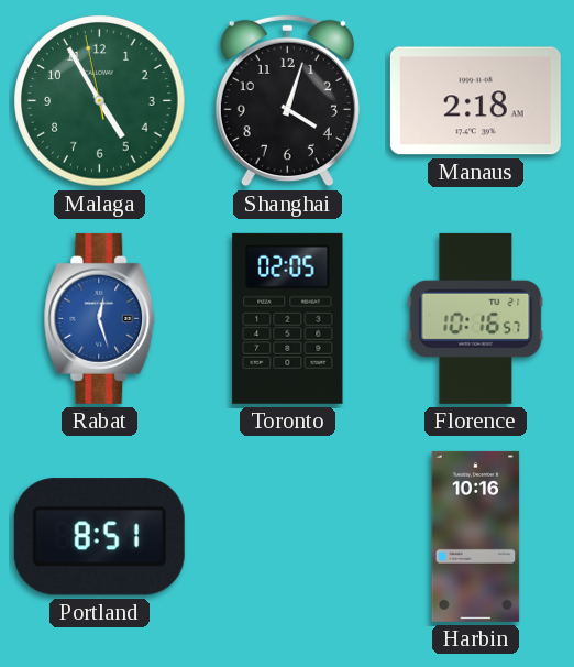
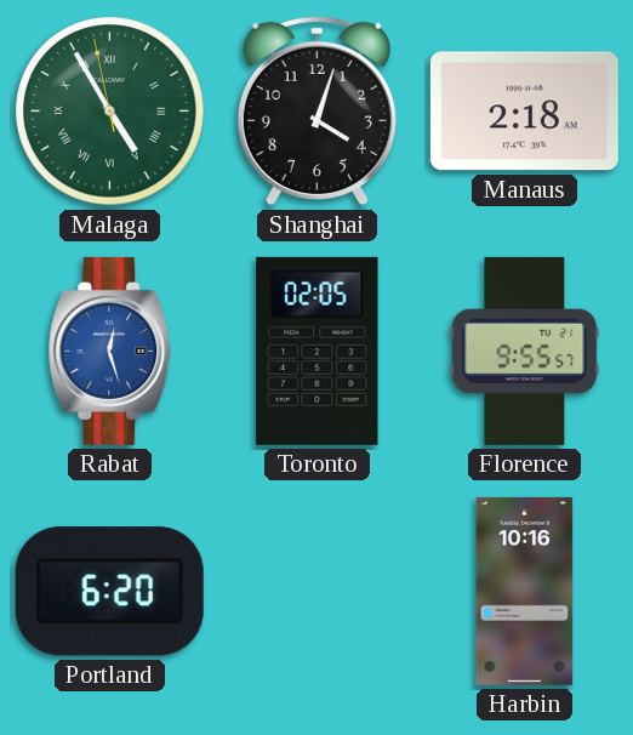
Malaga numerals: Arabic -> Roman (110, 112)
Florence: 10:16 -> 9:55 (525, 351)
Portland: 8:51 -> 6:20 (109, 592)
